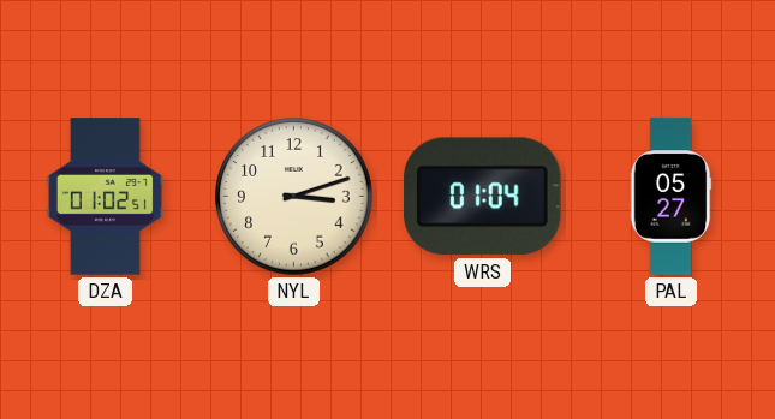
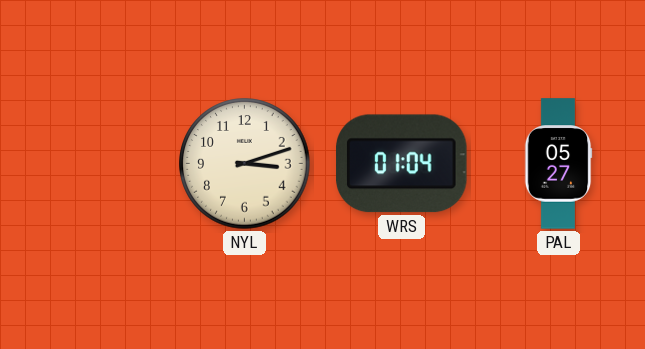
DZA: 01:02 -> none (105, 197)
